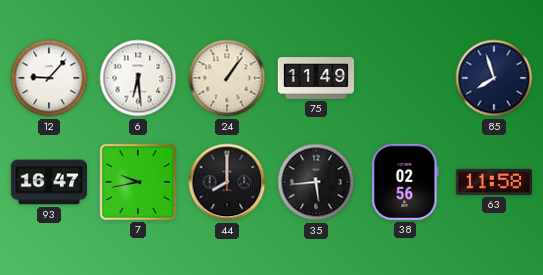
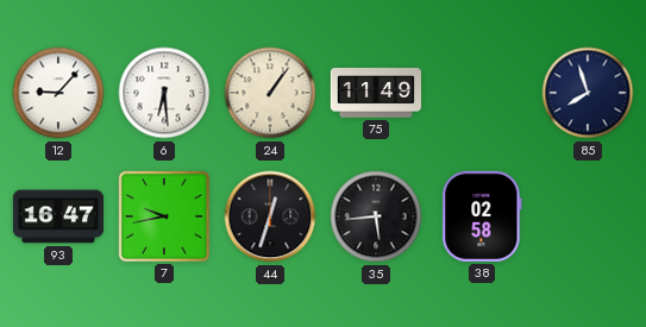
44: 8:00 -> 12:33 (270, 216)
38: 02:56 -> 02:58 (482, 216)
63: 11:58 -> none (494, 182)
